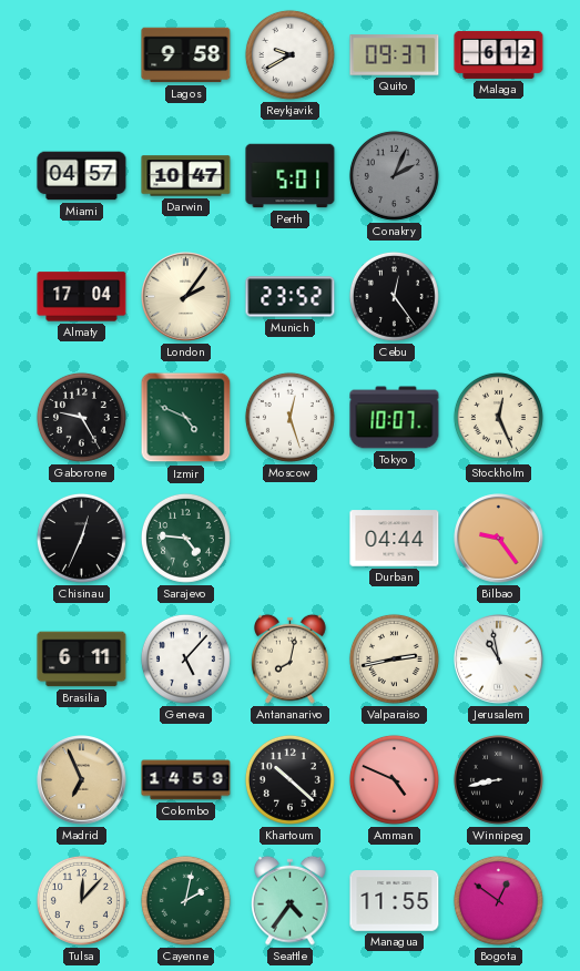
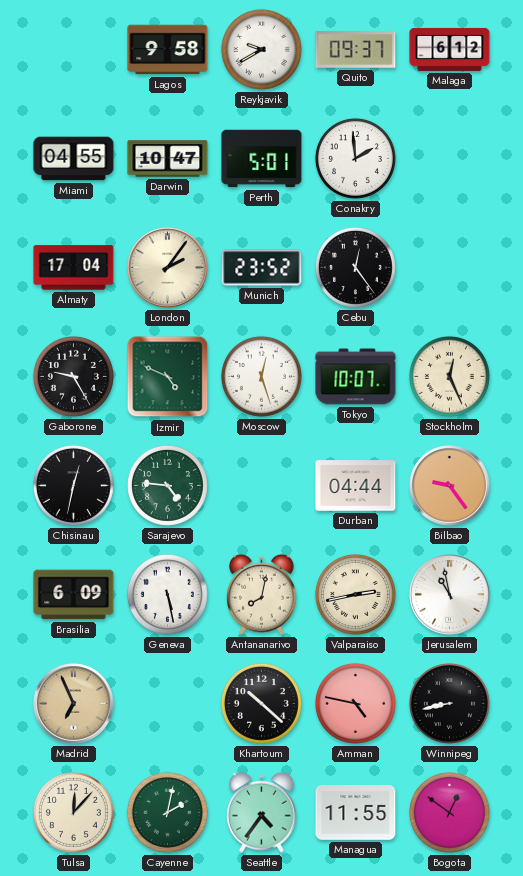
Miami: 04:57 -> 04:55 (74, 159)
Conakry: 2:04 -> 1:59 (355, 158)
Conakry dial: grey -> white (355, 158)
Chisinau: 12:34 -> 12:32 (73, 485)
Brasilia: 6:11 -> 6:09 (74, 595)
Geneva: 5:07 -> 5:28 (167, 594)
Colombo: 14:59 -> none (186, 780)
Amman: 4:49 -> 4:47 (355, 703)
